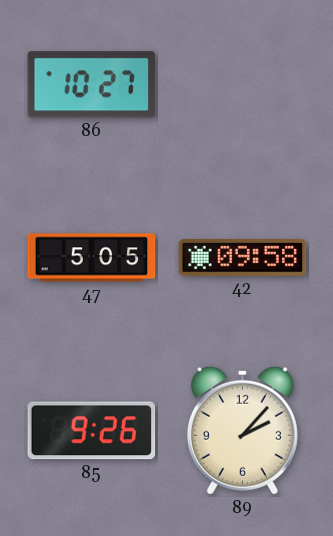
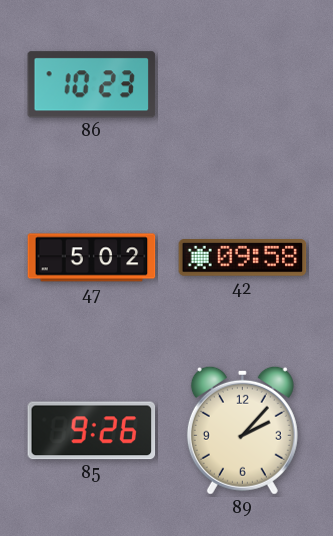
86: 10:27 -> 10:23 (92, 85)
47: 5:05 -> 5:02 (92, 258)
